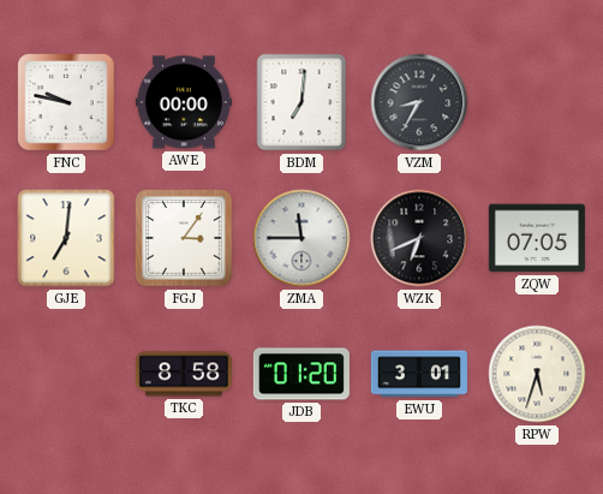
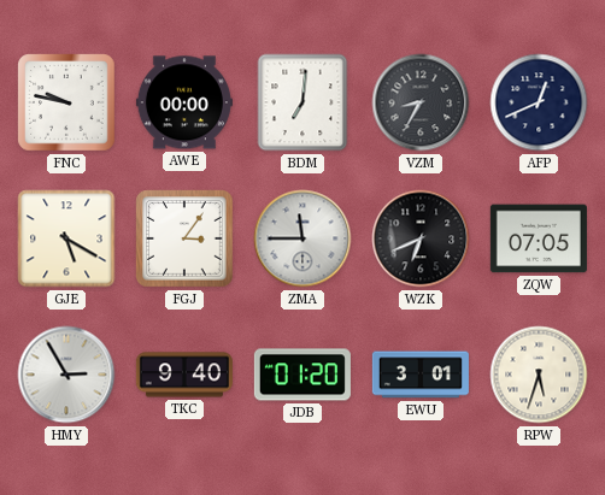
AFP: none -> 12:41 (539, 102)
GJE: 7:01 -> 5:20 (66, 238)
HMY: none -> 2:55 (66, 375)
TKC: 8:58 -> 9:40 (184, 375)
